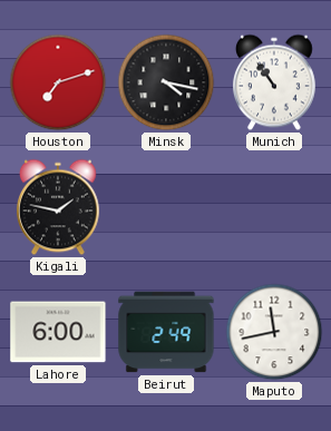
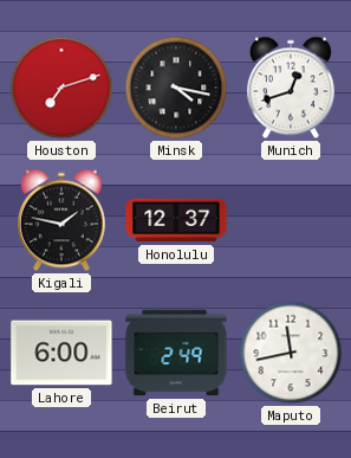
Munich: 10:54 -> 12:42 (291, 88)
Honolulu: none -> 12:37 (176, 220)
